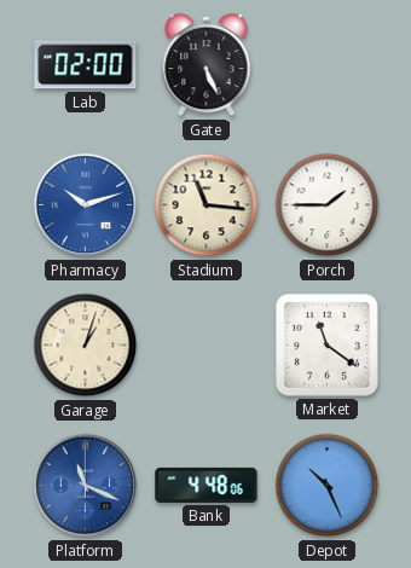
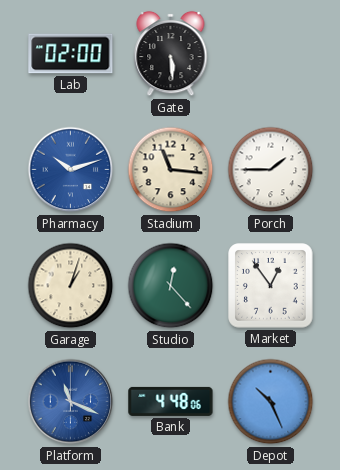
Gate: 5:26 -> 5:29 (171, 54)
Studio: none -> 12:23 (171, 286)
Market: 11:21 -> 12:54 (271, 286)
